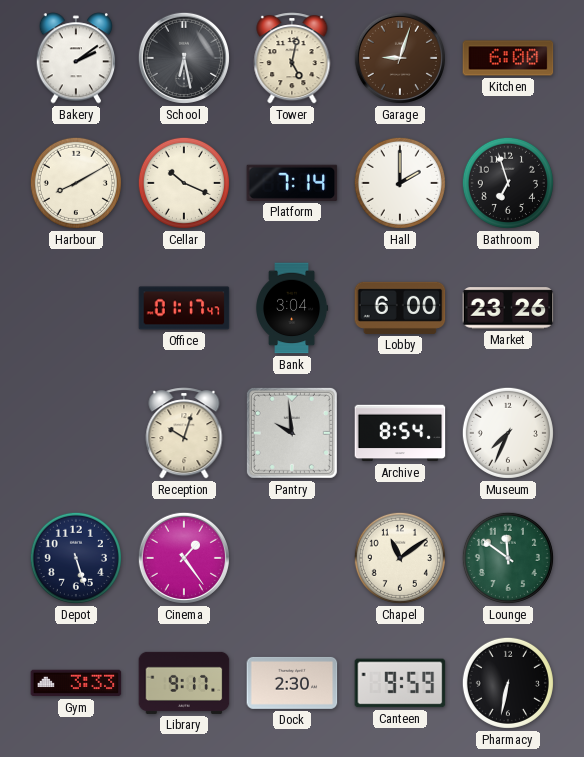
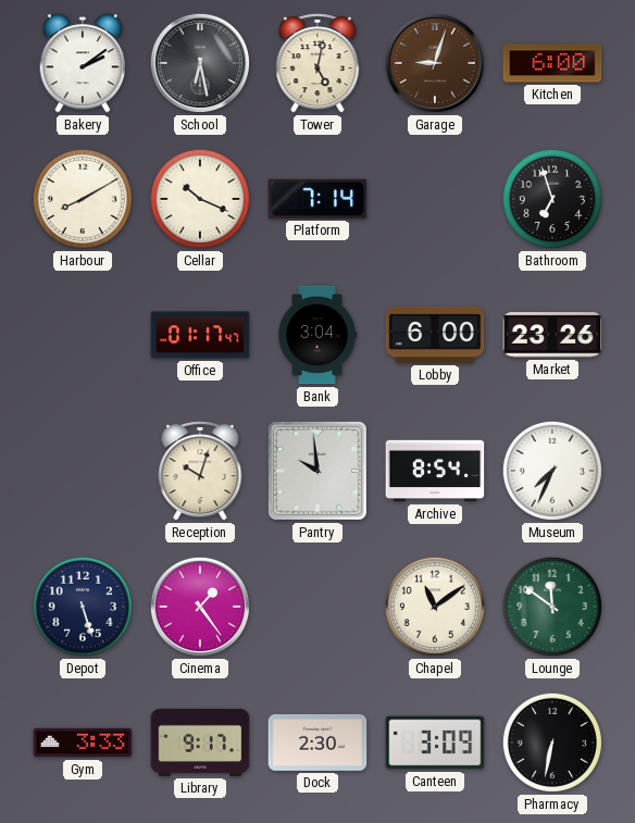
Hall: 2:00 -> none (400, 183)
Canteen: 9:59 -> 3:09 (435, 743)
